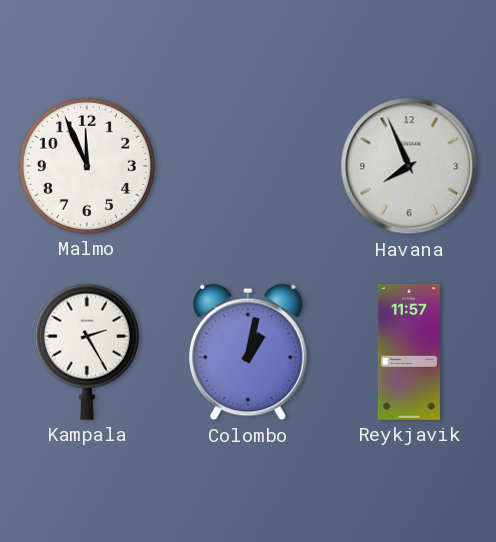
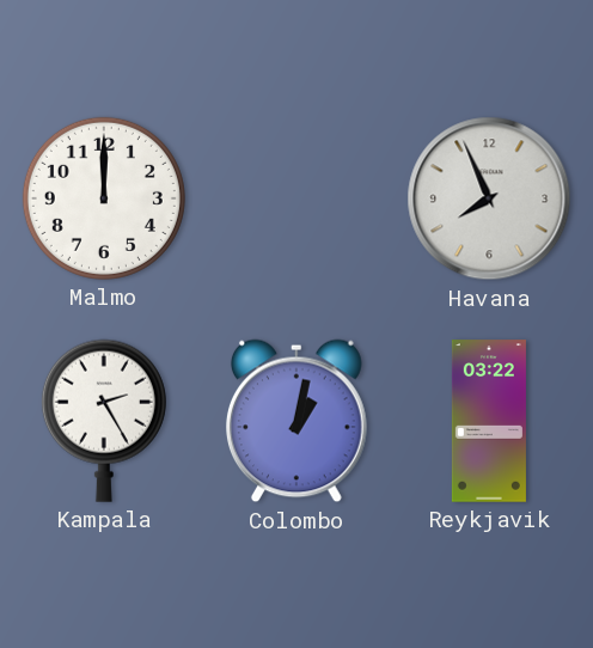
Malmo: 11:56 -> 12:00 (104, 198)
Reykjavik: 11:57 -> 03:22 (489, 421)
